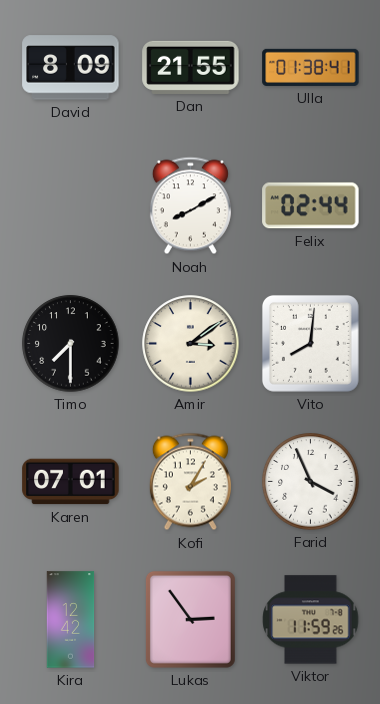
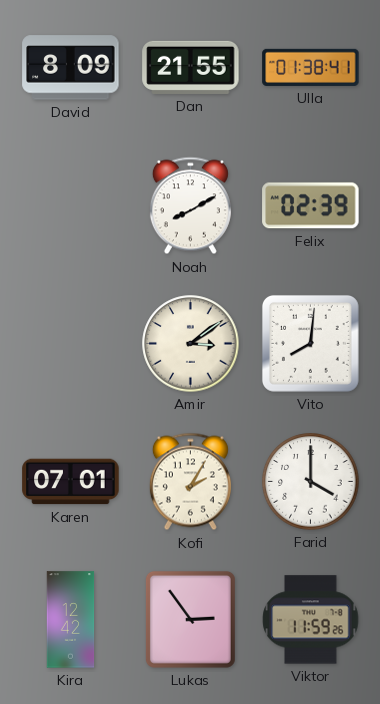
Felix: 02:44 -> 02:39 (311, 206)
Timo: 7:30 -> none (71, 344)
Farid: 3:56 -> 4:00 (311, 482)
